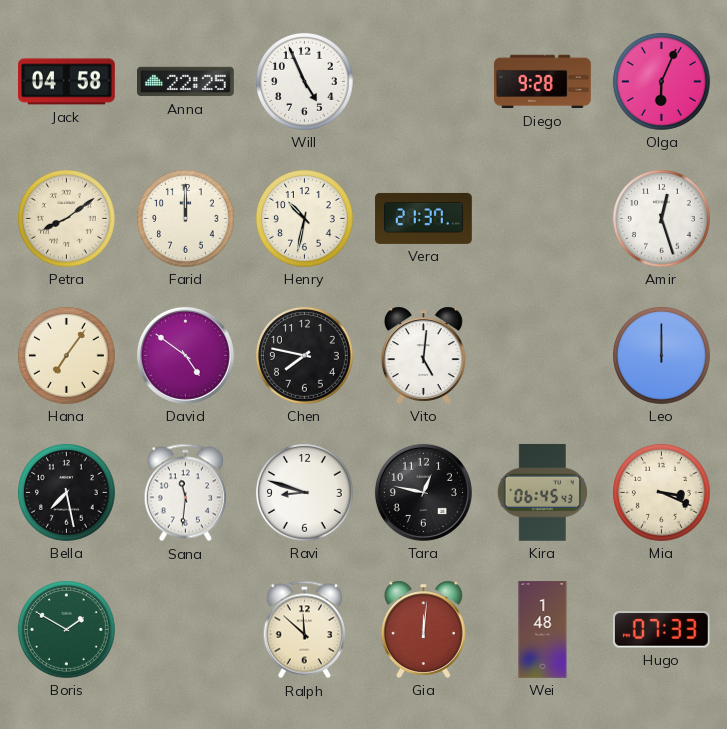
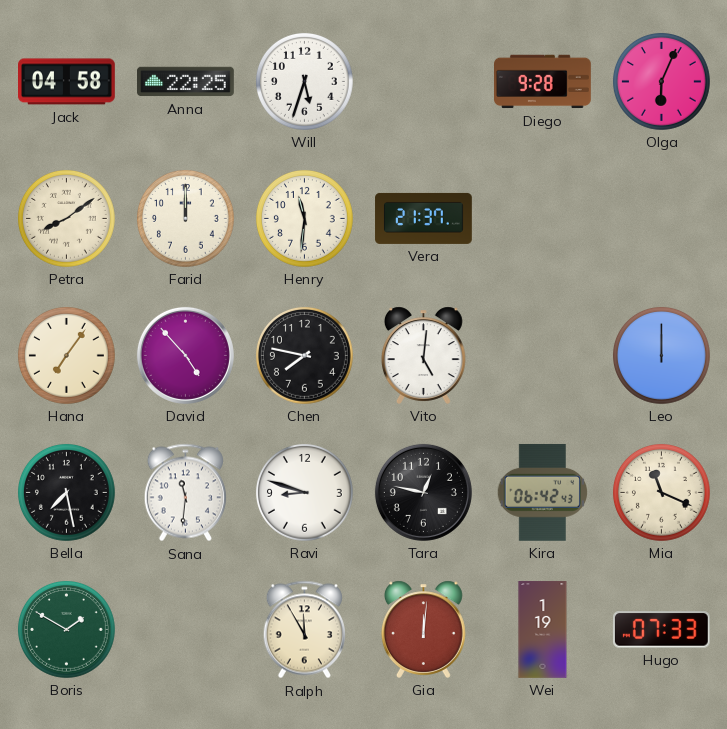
Will: 4:56 -> 5:33 (304, 81)
Henry: 10:32 -> 11:31 (304, 218)
Amir: 12:27 -> none (661, 218)
David: 4:51 -> 4:53 (185, 355)
Kira: 06:45 -> 06:42 (542, 492)
Mia: 3:19 -> 11:19 (661, 492)
Ralph: 11:52 -> 11:55 (304, 630)
Wei: 1:48 -> 1:19 (543, 630)
